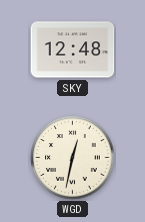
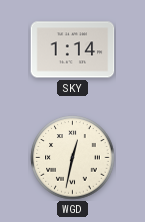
SKY: 12:48 -> 1:14 (73, 50)
